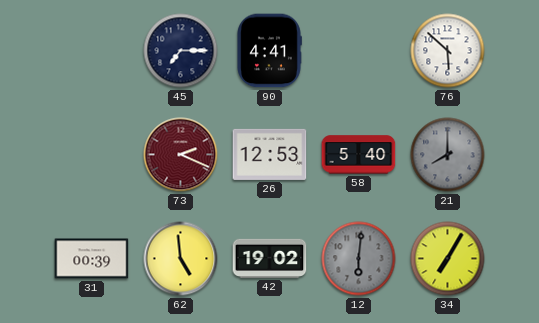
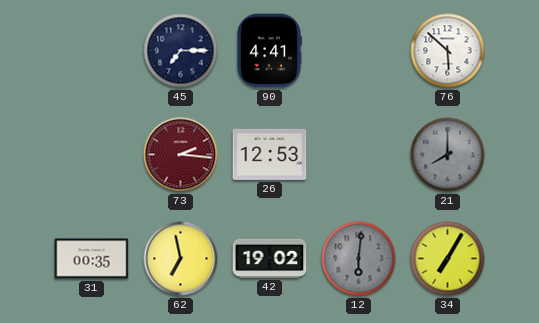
73: 2:19 -> 2:16 (181, 155)
58: 5:40 -> none (359, 155)
31: 00:39 -> 00:35 (92, 259)
62: 4:59 -> 6:58 (181, 259)
